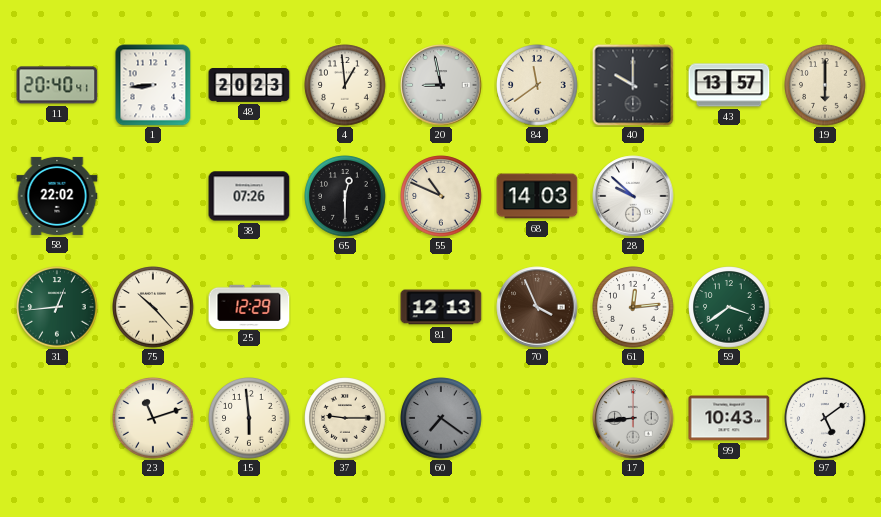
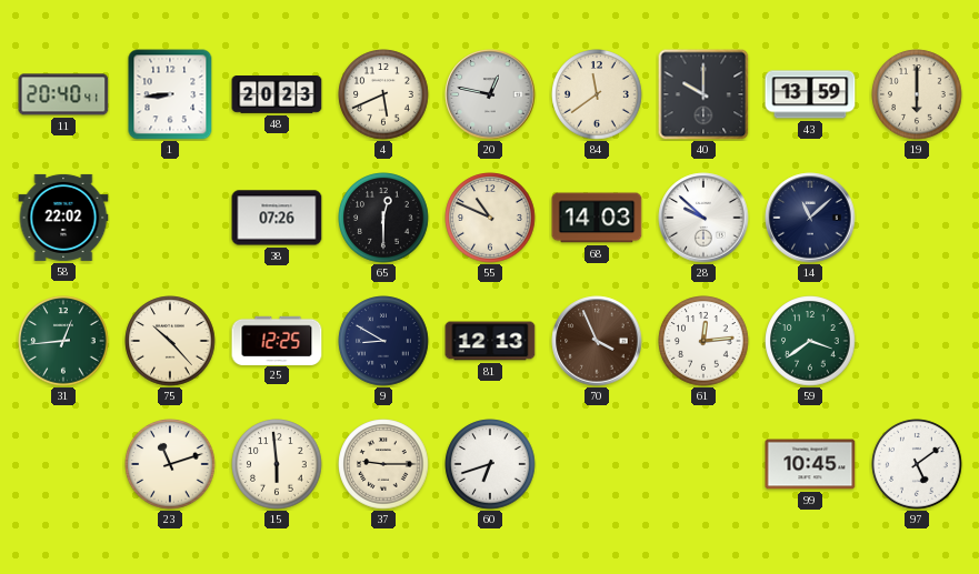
4: 12:59 -> 5:41 (383, 94)
20: 8:58 -> 12:47 (490, 94)
43: 13:57 -> 13:59 (810, 94)
14: none -> 11:08 (810, 218)
25: 12:29 -> 12:25 (277, 340)
9: none -> 8:50 (383, 341)
60: 7:21 -> 6:42 (490, 464)
60 dial: grey -> white (490, 464)
17: 8:44 -> none (633, 418)
99: 10:43 -> 10:45 (810, 464)
